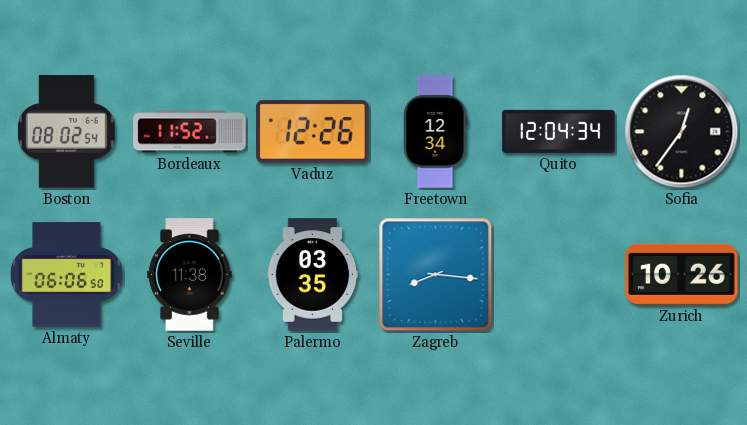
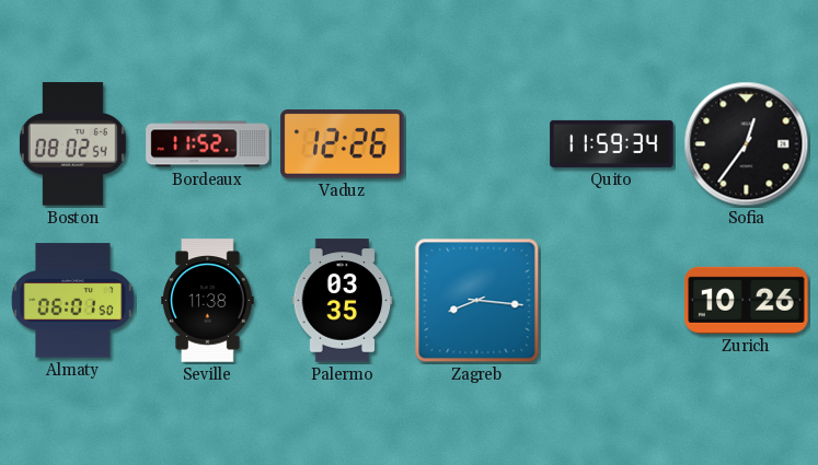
Freetown: 12:34 -> none (435, 132)
Quito: 12:04 -> 11:59 (612, 143)
Almaty: 06:06 -> 06:01 (73, 301)
